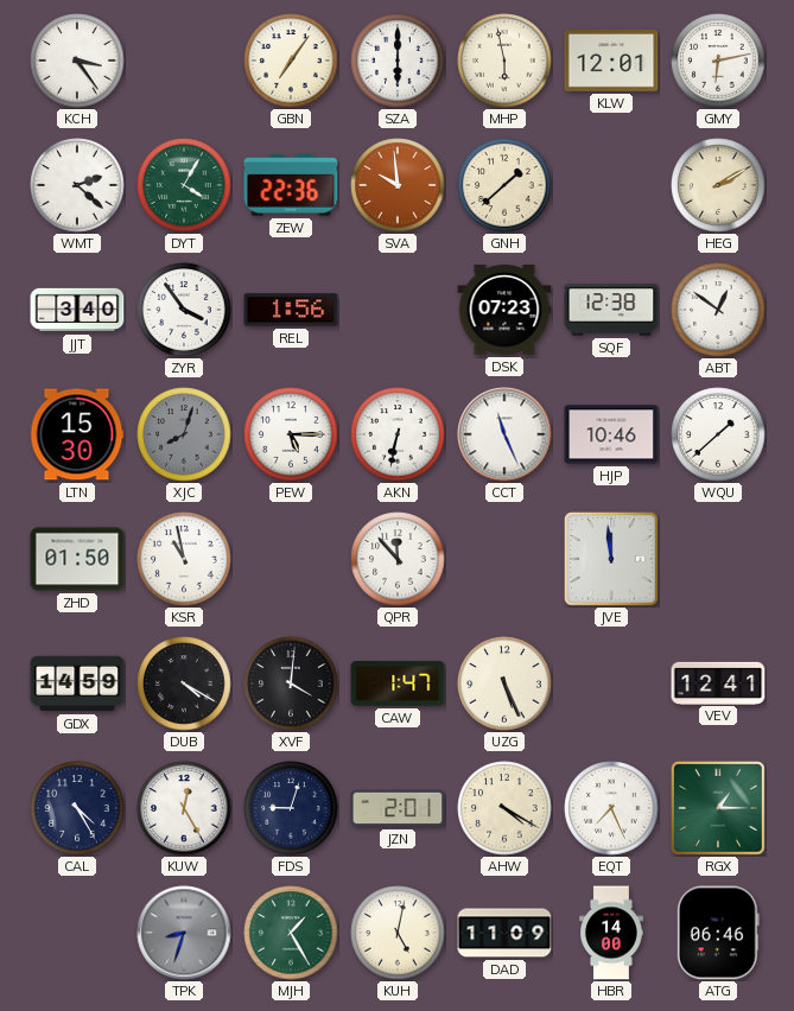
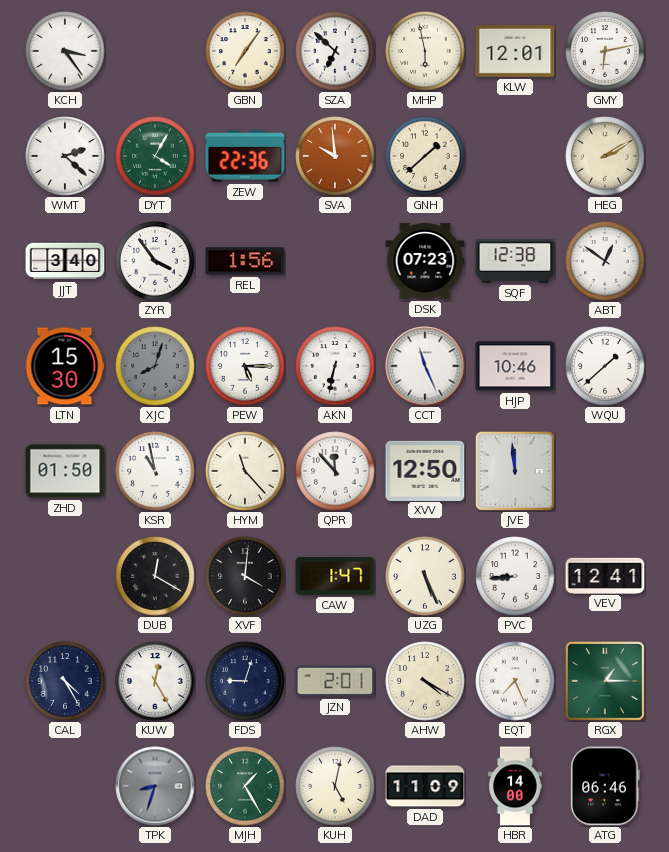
SZA: 6:00 -> 6:52 (335, 51)
HYM: none -> 11:23 (245, 471)
XVV: none -> 12:50 (425, 470)
GDX: 14:59 -> none (77, 683)
DUB: 4:20 -> 12:20 (155, 576)
PVC: none -> 8:44 (515, 576)
